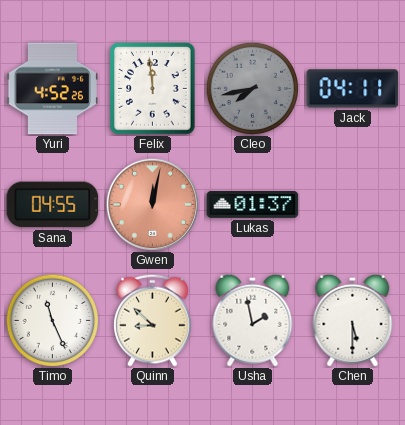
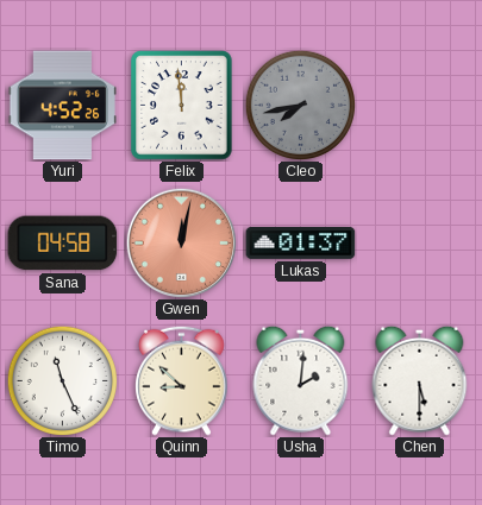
Jack: 04:11 -> none (353, 89)
Sana: 04:55 -> 04:58 (63, 244)
Usha: 1:58 -> 2:01 (301, 380)
